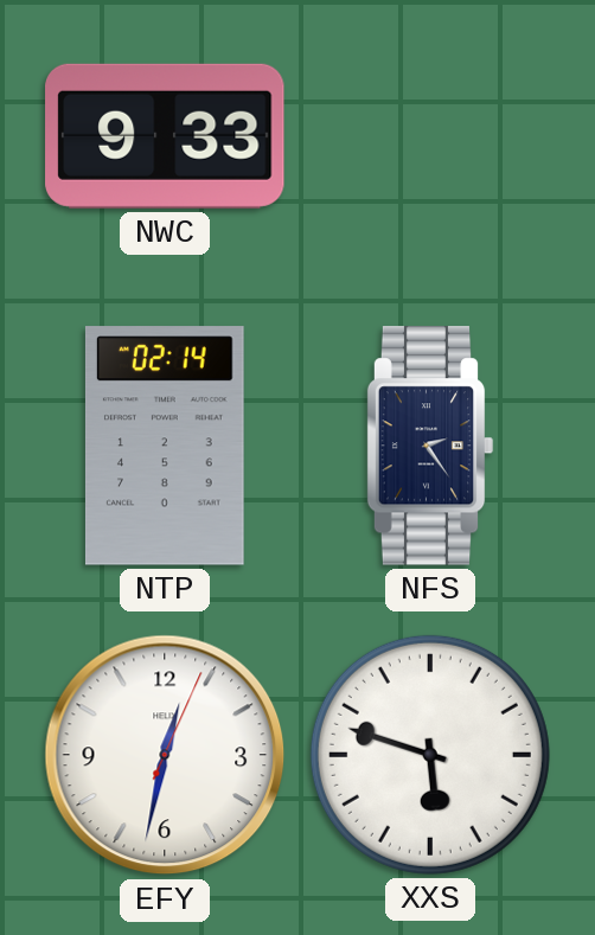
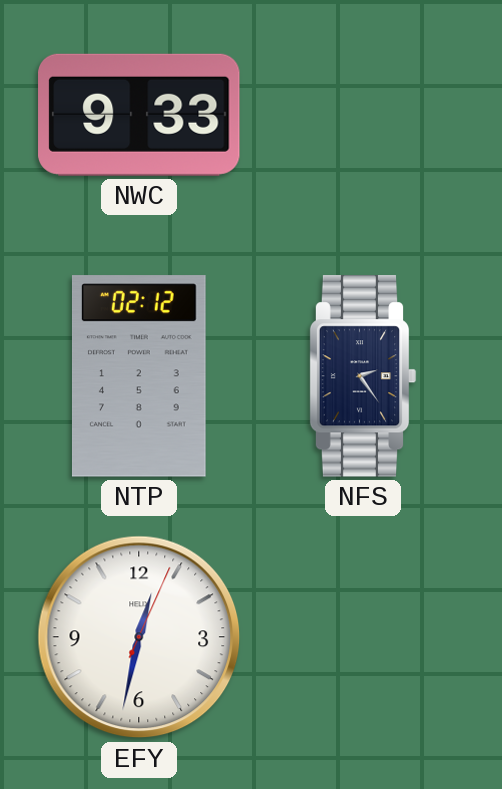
NTP: 02:14 -> 02:12 (139, 376)
XXS: 5:48 -> none (430, 755)
